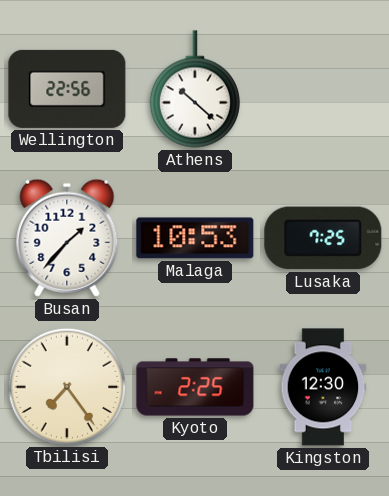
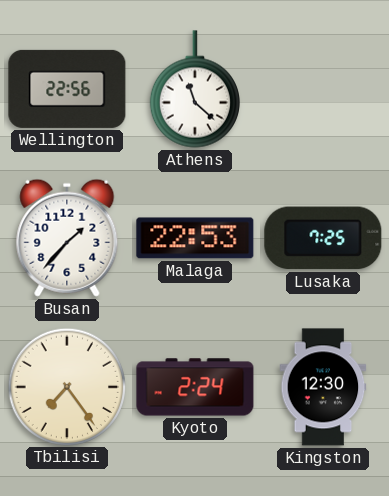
Athens: 10:22 -> 11:22 (195, 89)
Malaga: 10:53 -> 22:53 (195, 238)
Kyoto: 2:25 -> 2:24 (195, 387)
